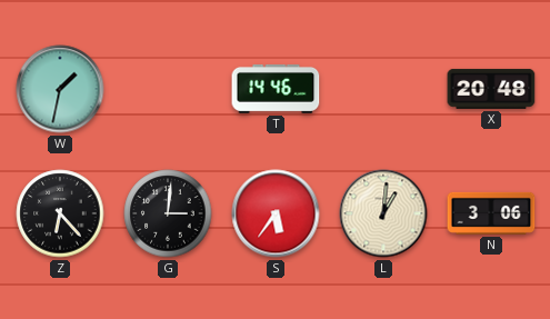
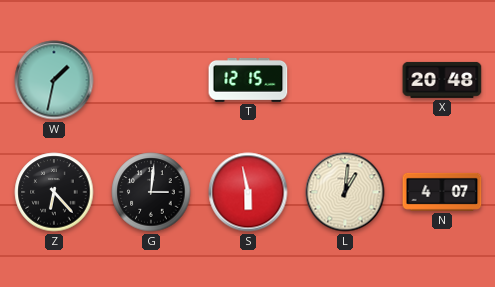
T: 14:46 -> 12:15 (248, 80)
S: 5:36 -> 5:58 (248, 192)
N: 3:06 -> 4:07 (442, 192)
